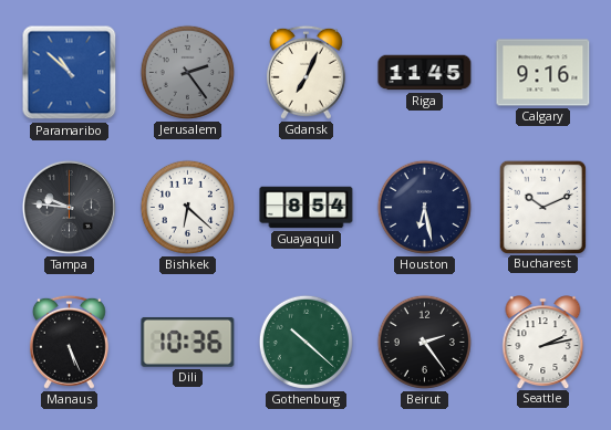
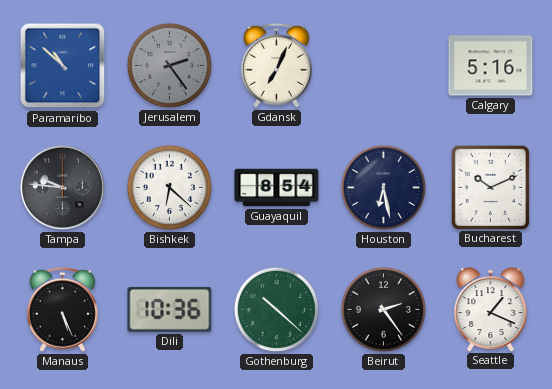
Riga: 11:45 -> none (425, 73)
Calgary: 9:16 -> 5:16 (491, 66)
Seattle: 2:13 -> 1:19 (491, 309)
